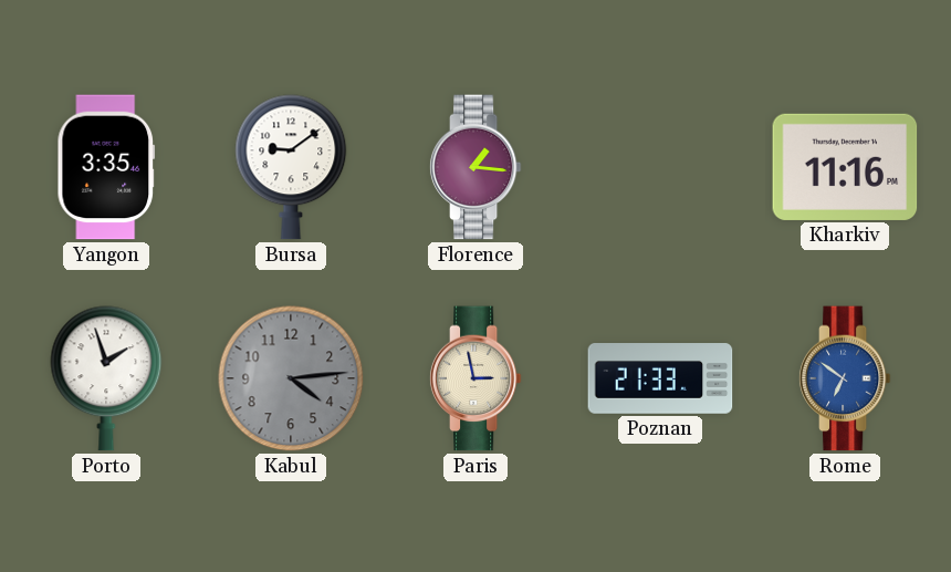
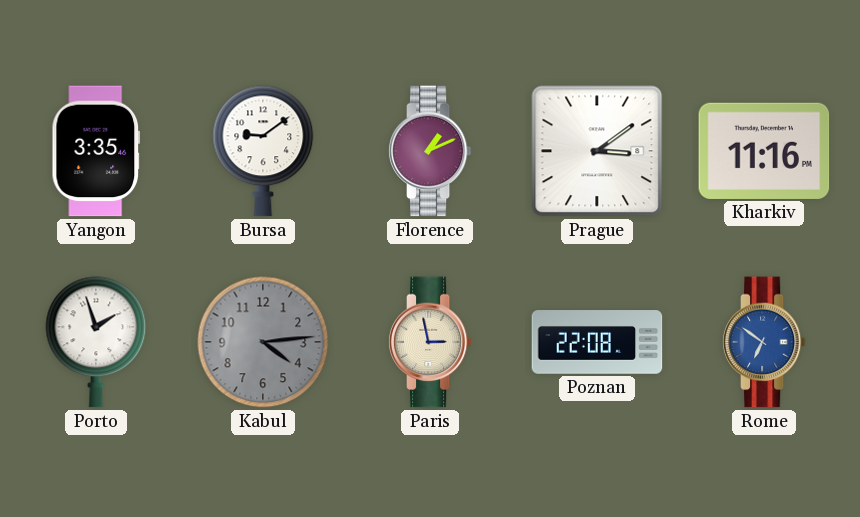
Florence: 1:16 -> 1:11 (430, 151)
Prague: none -> 3:09 (597, 151)
Poznan: 21:33 -> 22:08 (597, 342)
